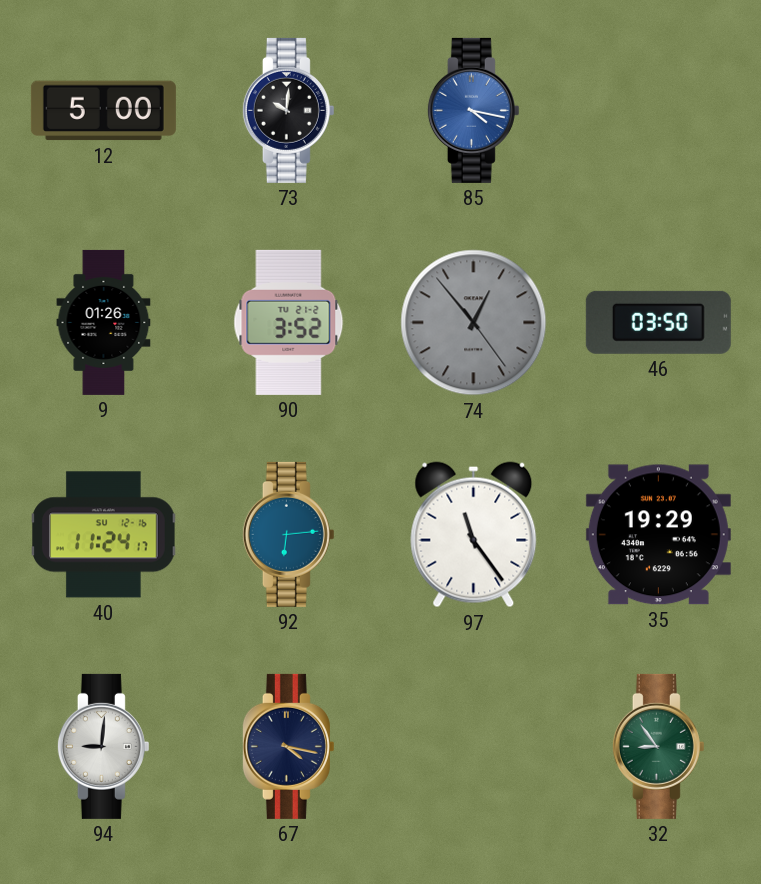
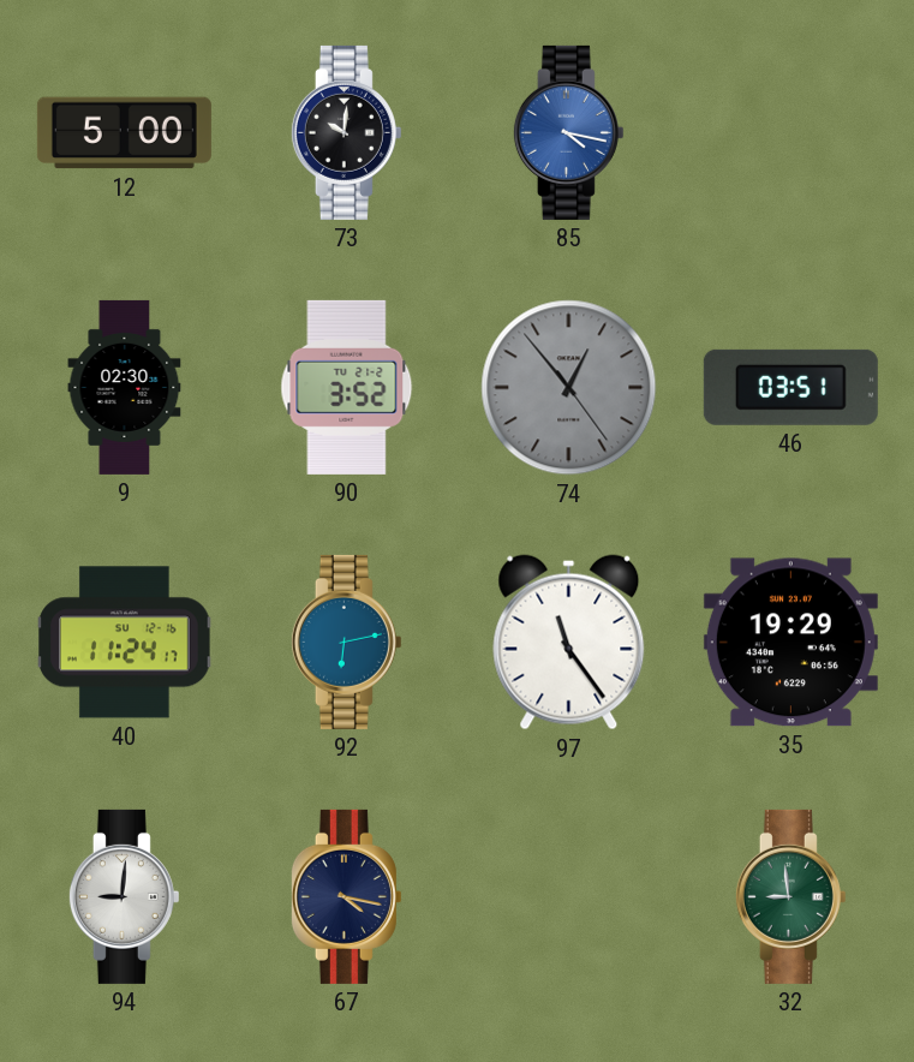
9: 01:26 -> 02:30 (125, 387)
46: 03:50 -> 03:51 (790, 387)
92: 6:14 -> 6:13 (346, 642)
32: 8:54 -> 8:59 (790, 896)
